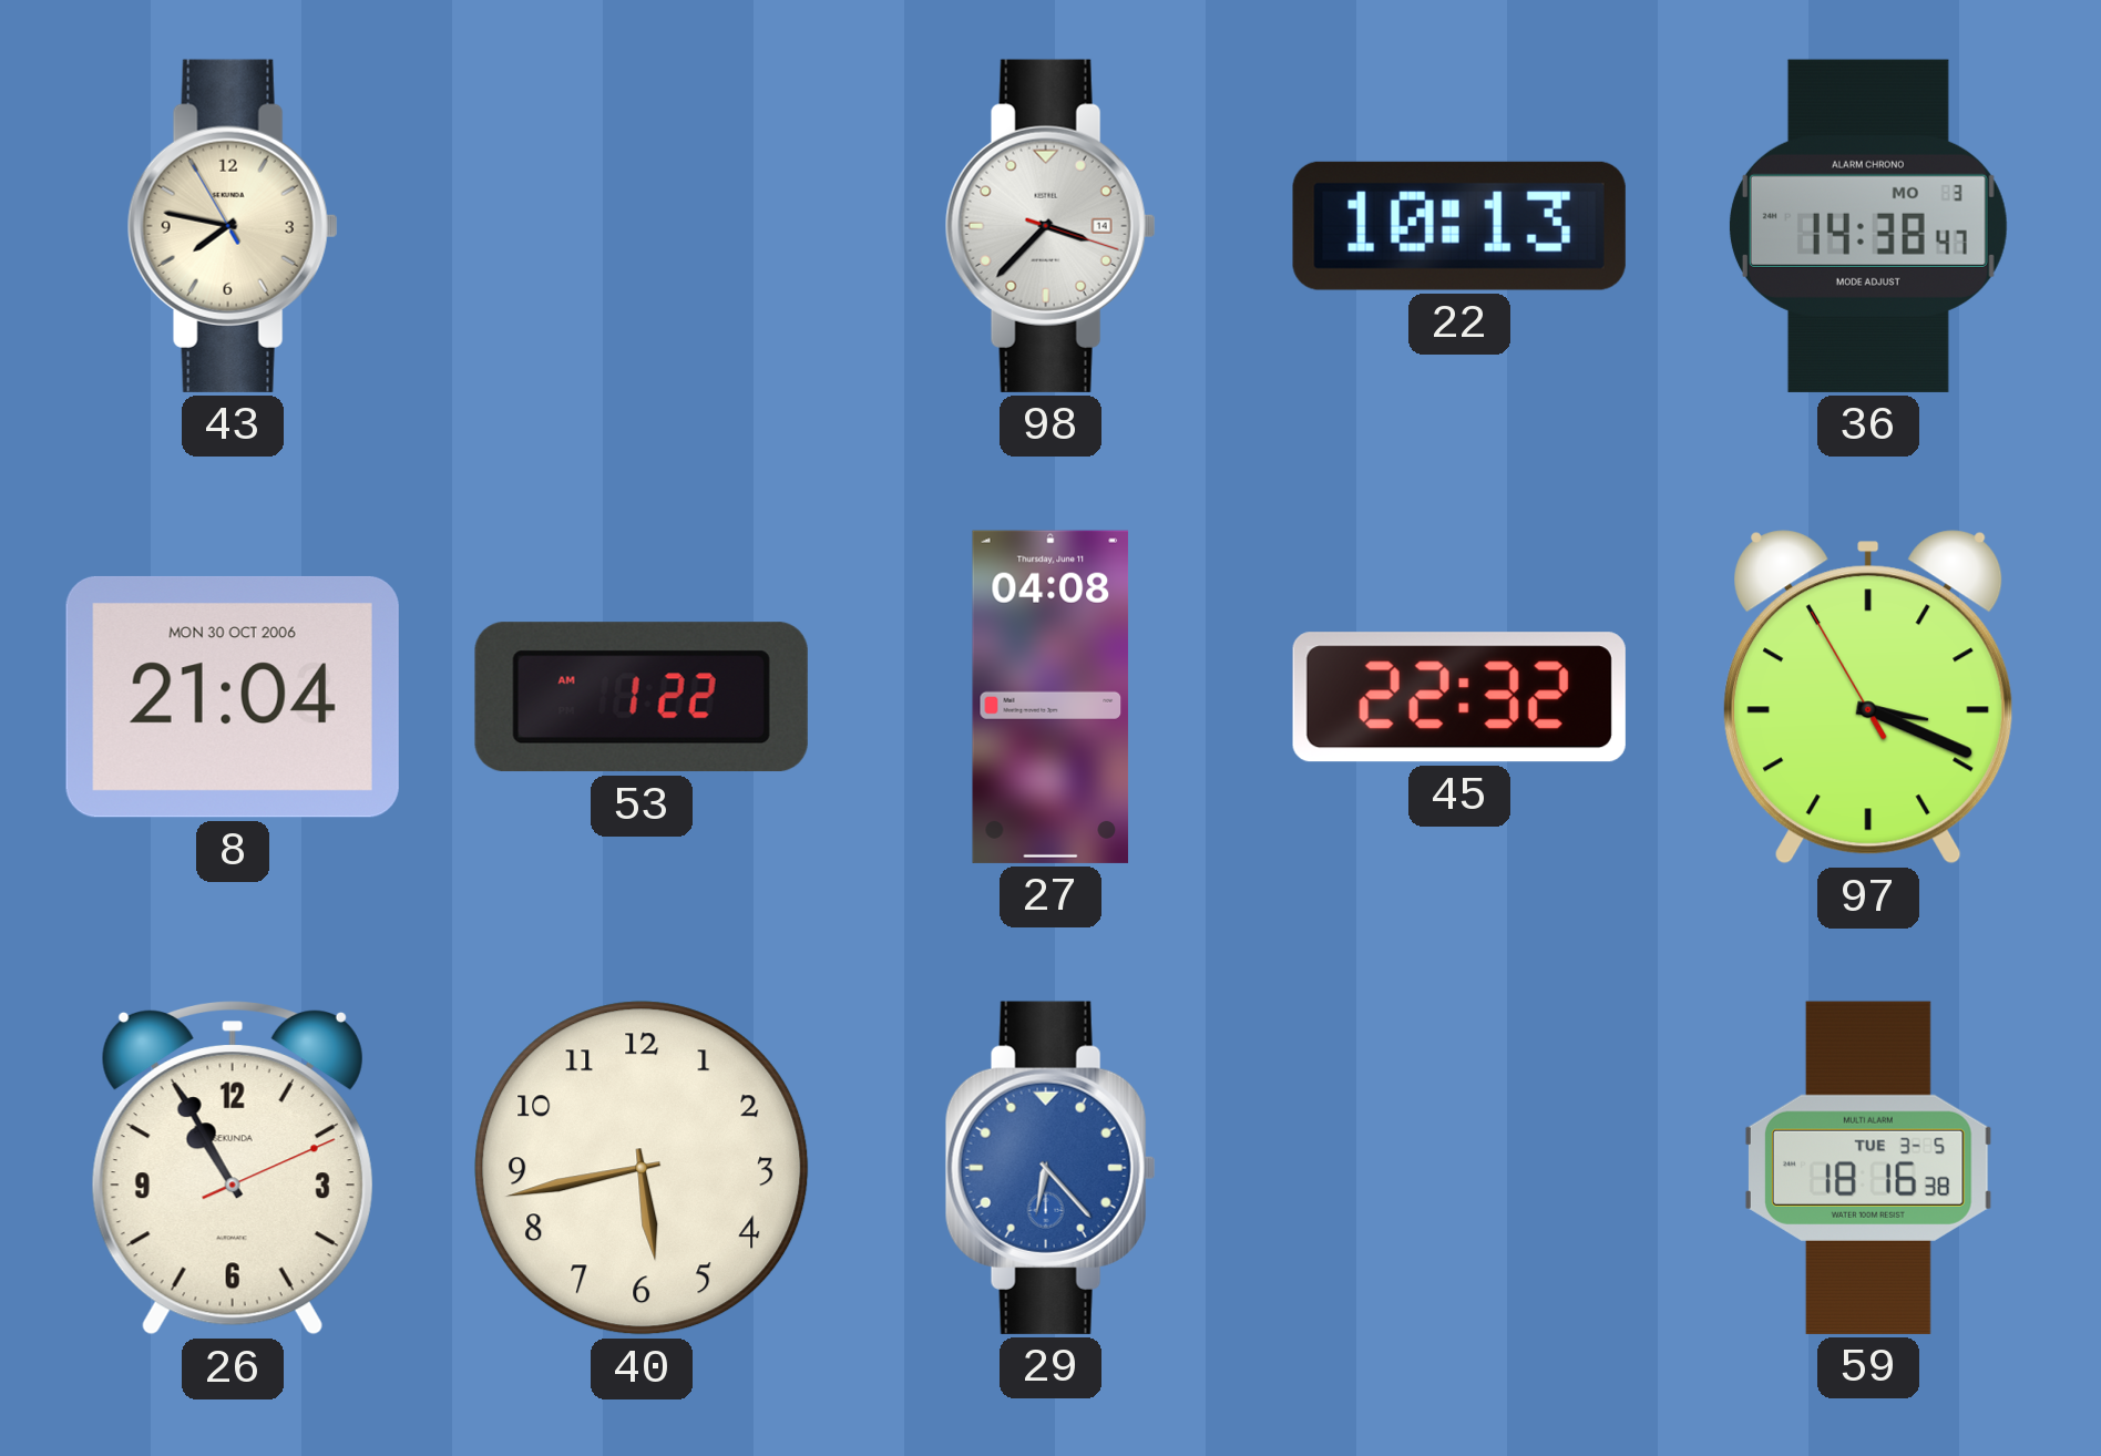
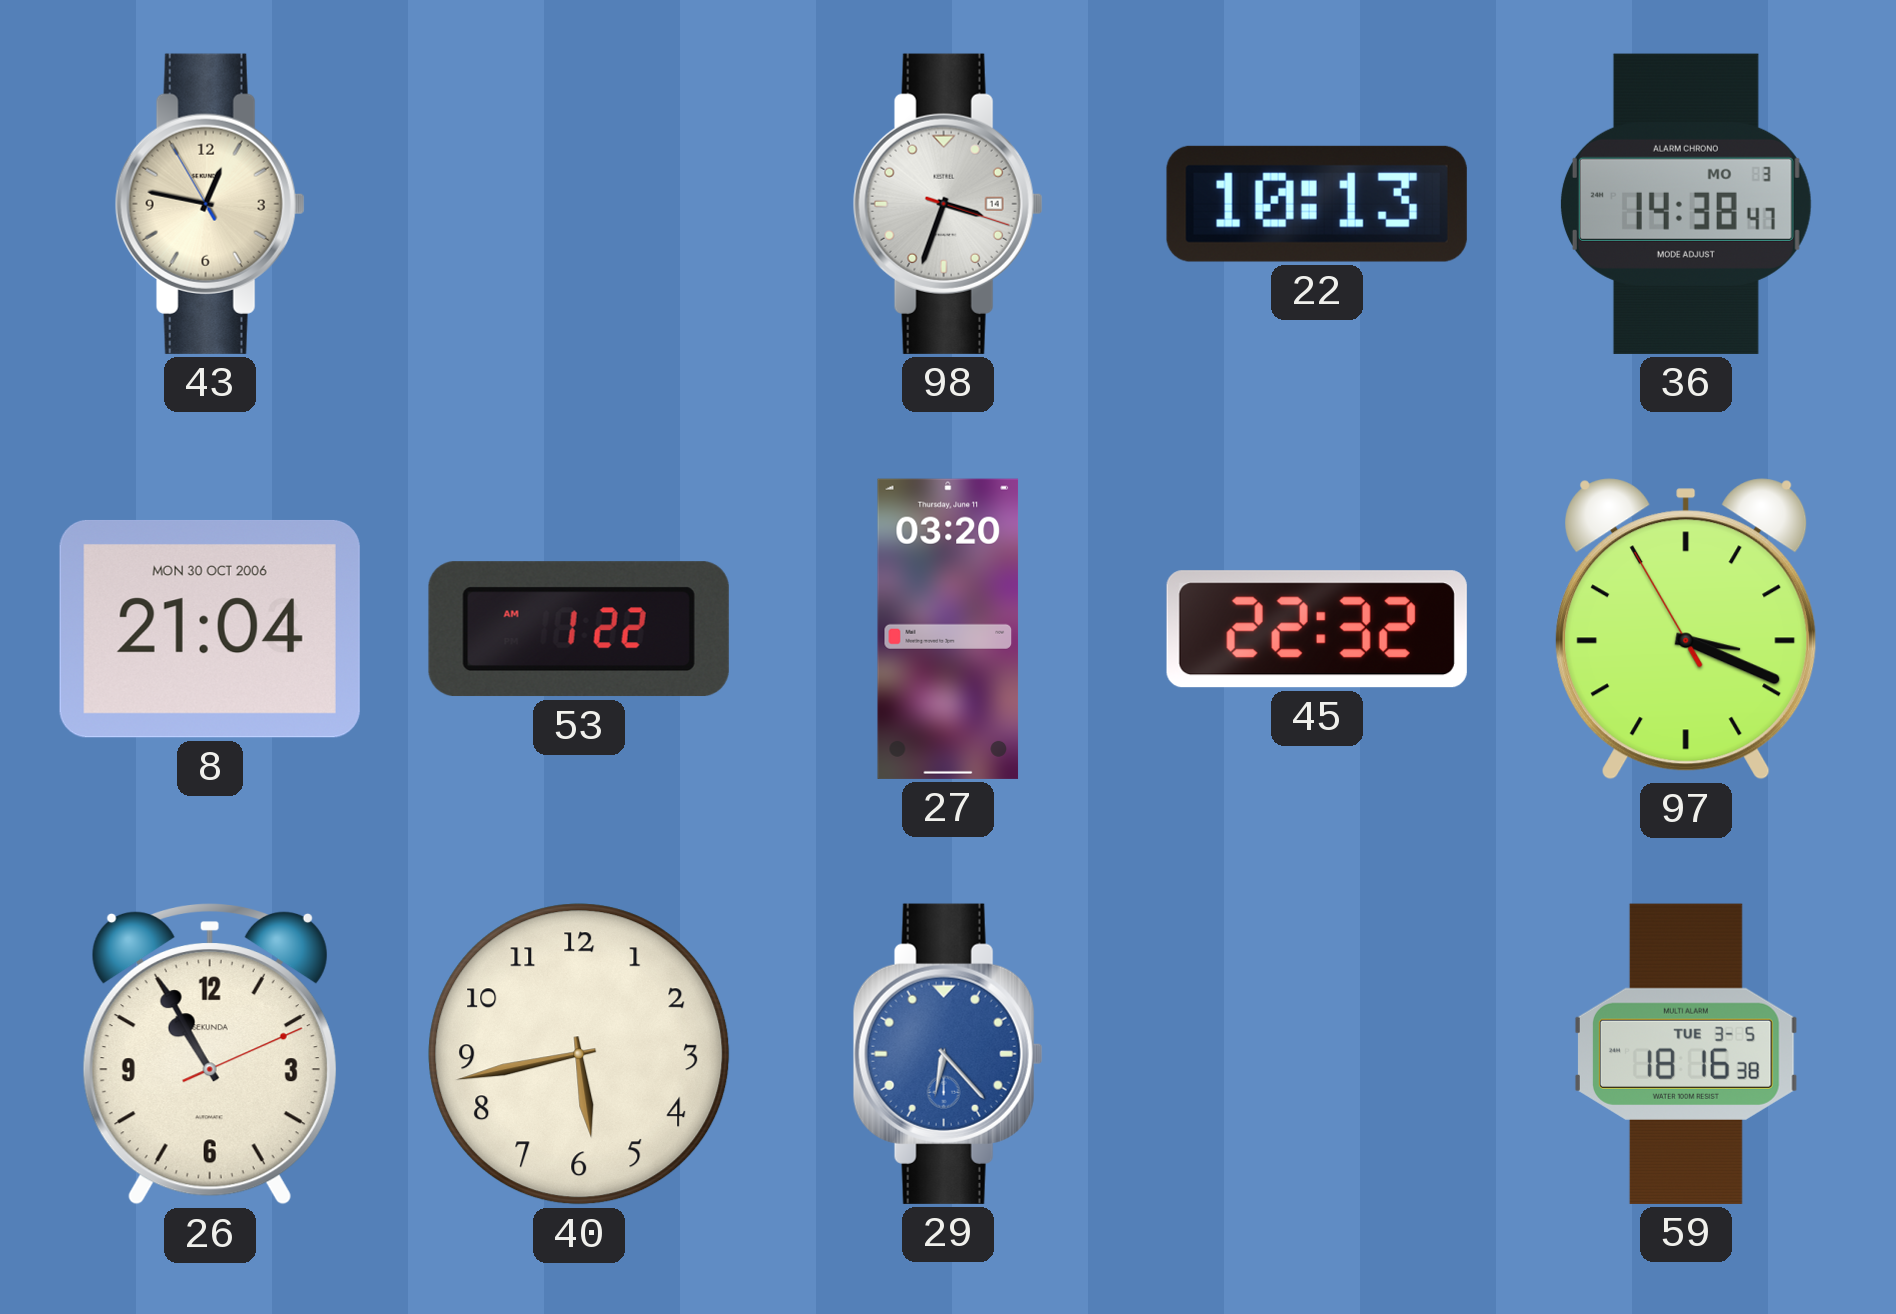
43: 7:46 -> 12:46 (210, 204)
98: 3:37 -> 3:33 (948, 204)
27: 04:08 -> 03:20 (948, 629)
